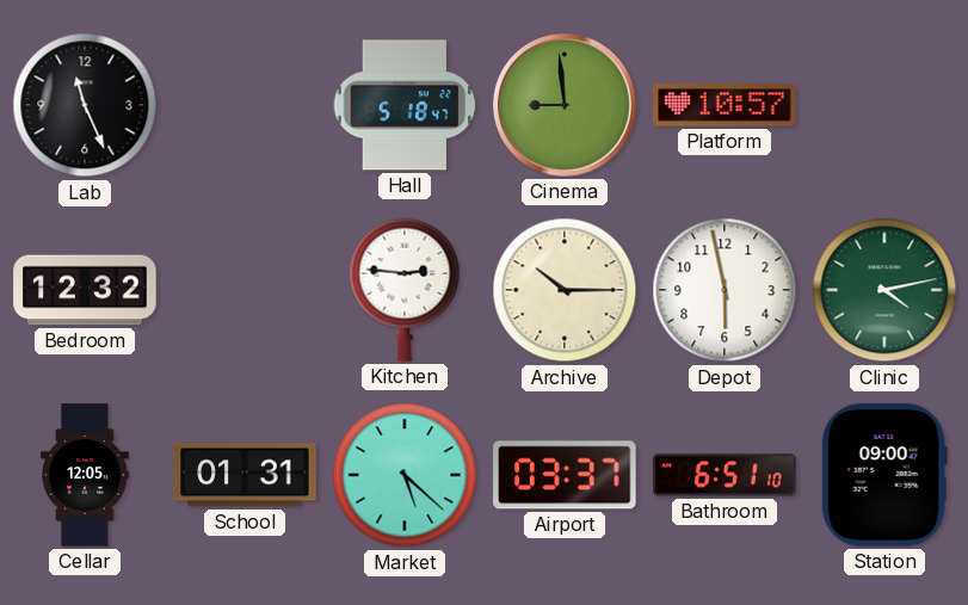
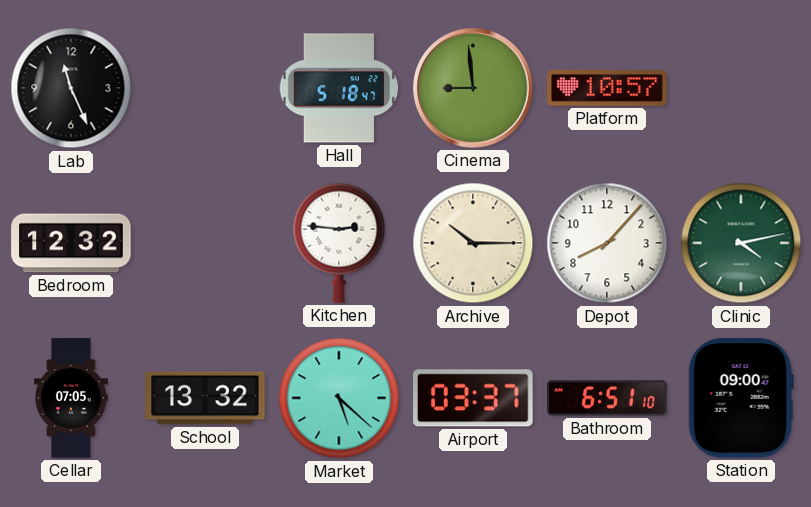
Depot: 5:58 -> 8:07 (607, 243)
Cellar: 12:05 -> 07:05 (72, 398)
School: 01:31 -> 13:32 (205, 398)
